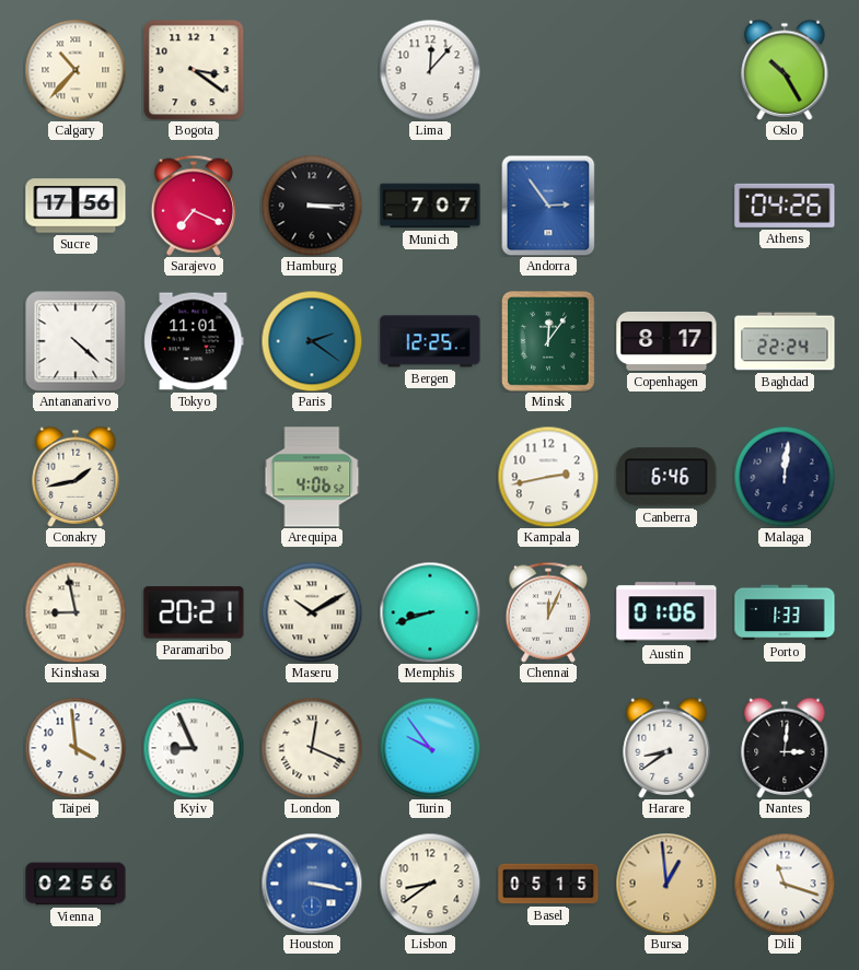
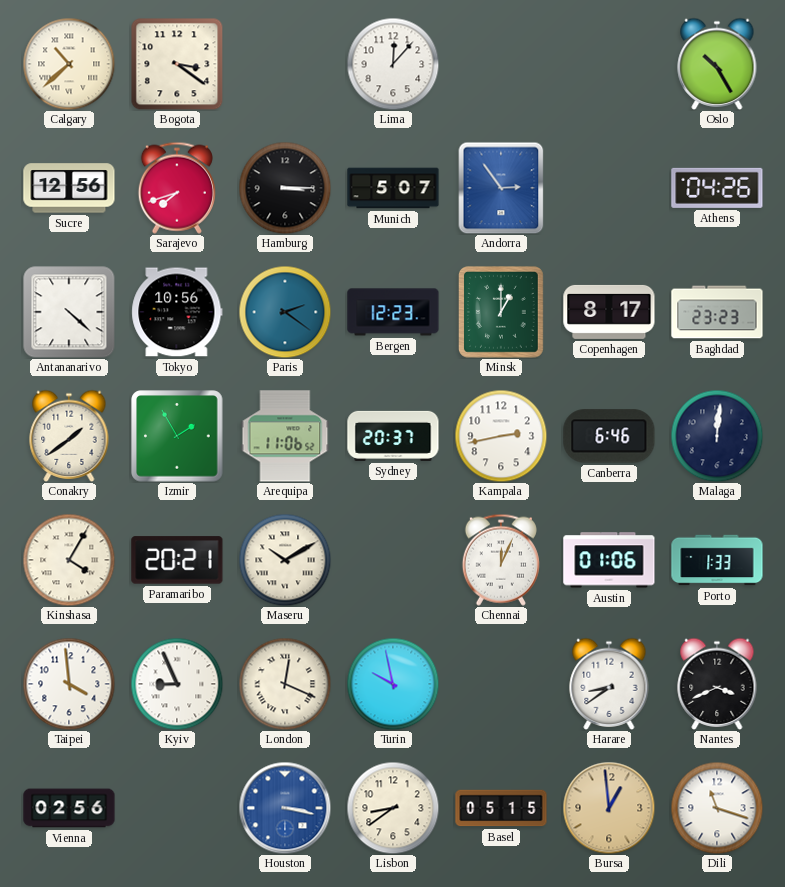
Calgary: 10:37 -> 10:38 (69, 64)
Sucre: 17:56 -> 12:56 (69, 188)
Sarajevo: 7:19 -> 7:42 (177, 188)
Munich: 7:07 -> 5:07 (393, 188)
Tokyo: 11:01 -> 10:56 (177, 312)
Bergen: 12:25 -> 12:23 (393, 312)
Minsk: 12:06 -> 1:00 (501, 313)
Baghdad: 22:24 -> 23:23 (717, 312)
Conakry: 1:43 -> 1:39 (69, 436)
Izmir: none -> 1:55 (177, 436)
Arequipa: 4:06 -> 11:06 (285, 436)
Sydney: none -> 20:37 (393, 436)
Kinshasa: 8:58 -> 4:05 (69, 560)
Memphis: 8:42 -> none (430, 612)
Turin: 9:54 -> 9:58 (393, 684)
Nantes: 3:01 -> 3:41 (717, 684)
